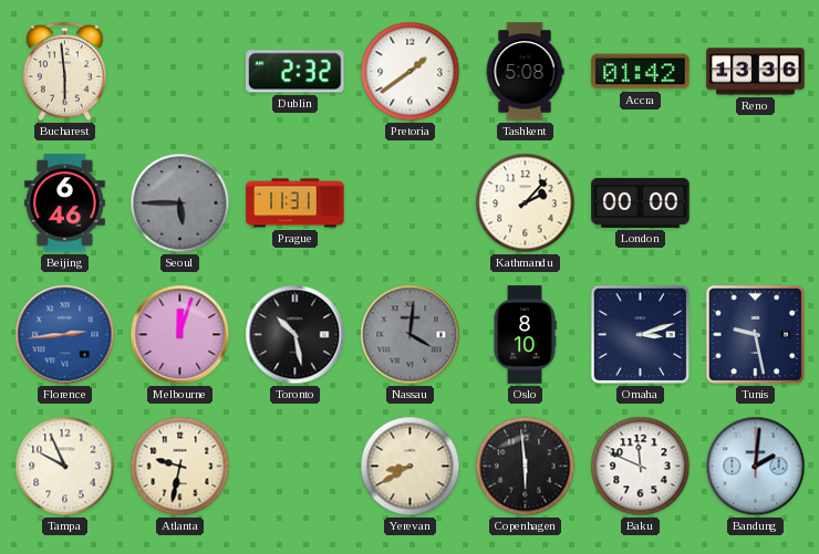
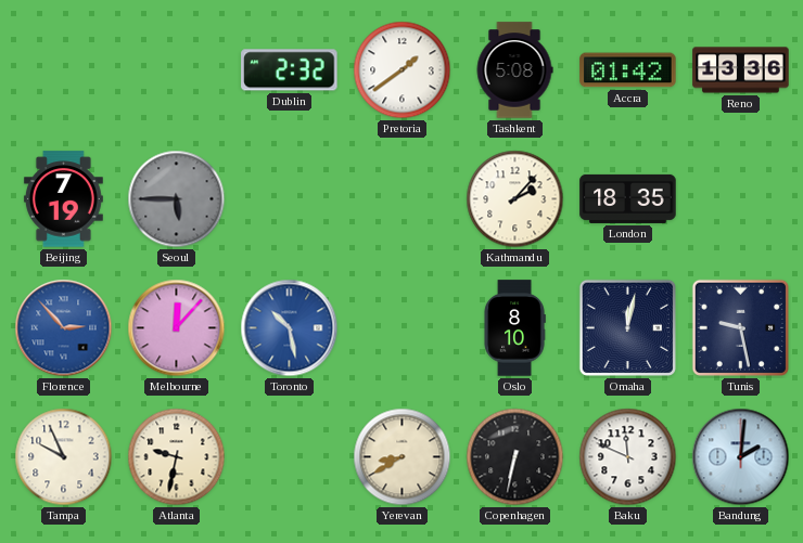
Bucharest: 5:59 -> none (64, 72)
Beijing: 6:46 -> 7:19 (63, 199)
Prague: 11:31 -> none (296, 203)
London: 00:00 -> 18:35 (628, 198)
Florence: 2:44 -> 2:53 (64, 328)
Melbourne: 12:03 -> 12:07 (177, 328)
Toronto dial: black -> blue (290, 328)
Nassau: 4:01 -> none (411, 335)
Omaha: 3:12 -> 12:02 (627, 327)
Copenhagen: 5:59 -> 6:32 (515, 457)
